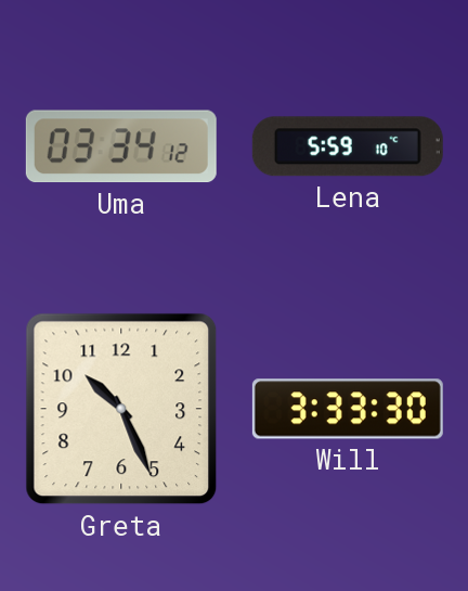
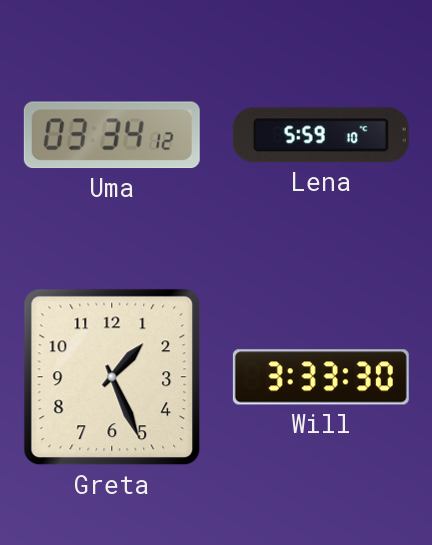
Greta: 10:26 -> 1:26 (112, 377)
